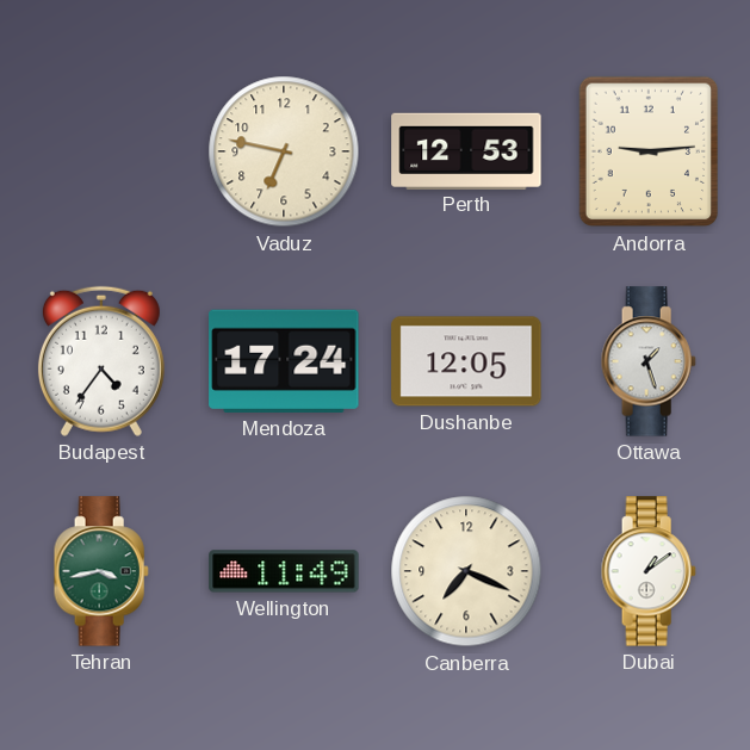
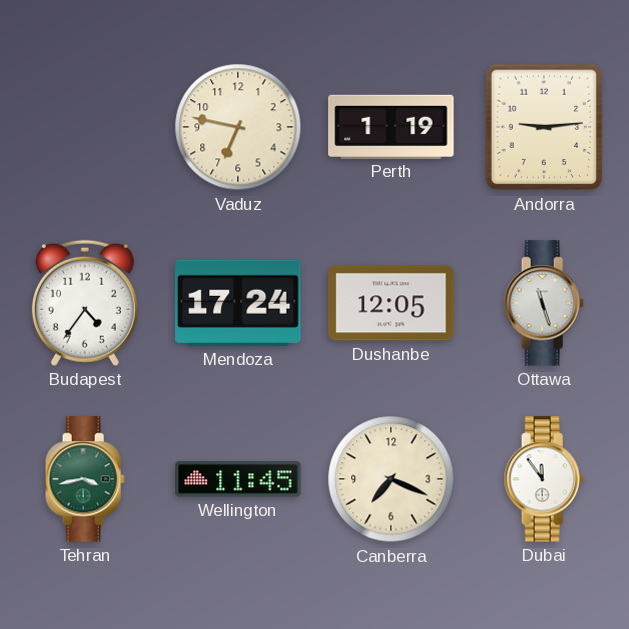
Perth: 12:53 -> 1:19 (391, 126)
Ottawa: 1:27 -> 11:27 (544, 303)
Wellington: 11:49 -> 11:45 (238, 479)
Dubai: 1:09 -> 11:54 (544, 479)
